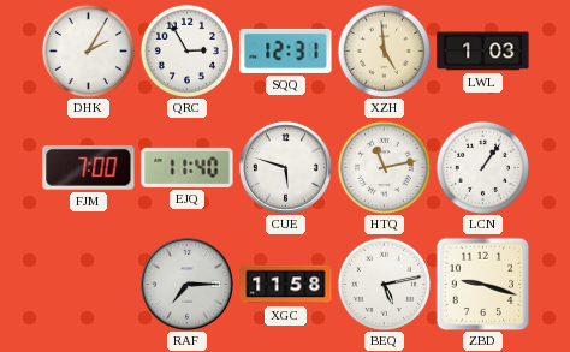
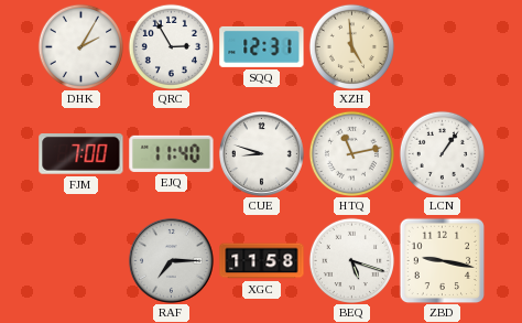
LWL: 1:03 -> none (483, 52)
CUE: 5:48 -> 8:48 (261, 153)
BEQ: 5:13 -> 5:18 (351, 260)
ZBD: 9:18 -> 9:17 (442, 260)
